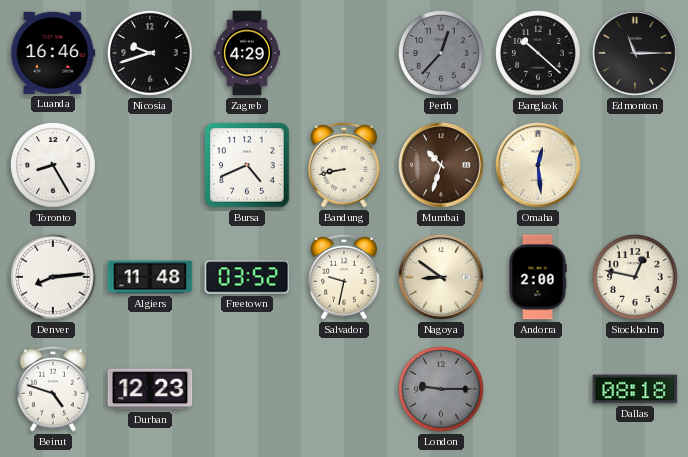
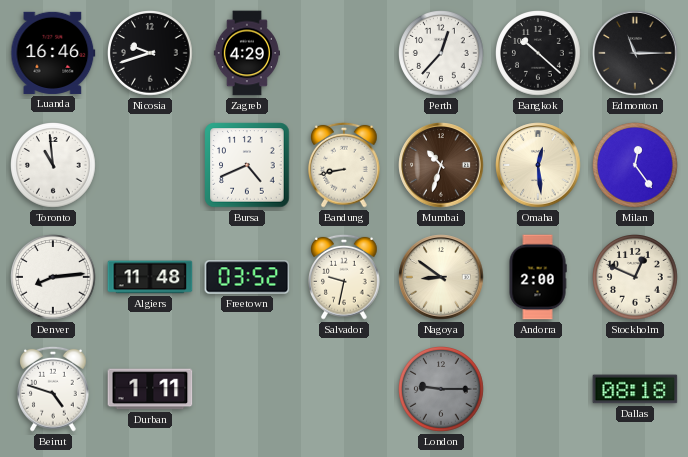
Perth dial: grey -> white (441, 53)
Toronto: 8:25 -> 10:59 (53, 165)
Milan: none -> 12:24 (635, 165)
Stockholm: 12:47 -> 12:49 (635, 277)
Durban: 12:23 -> 1:11 (150, 389)
